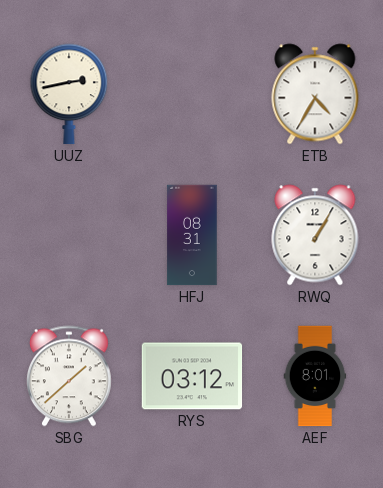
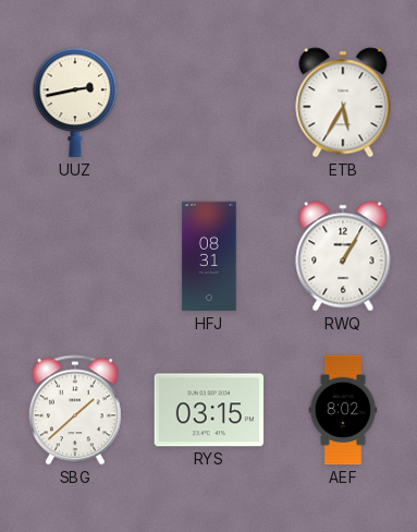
ETB: 4:35 -> 5:35 (343, 102)
RYS: 03:12 -> 03:15 (209, 410)
AEF: 8:01 -> 8:02 (343, 410)
